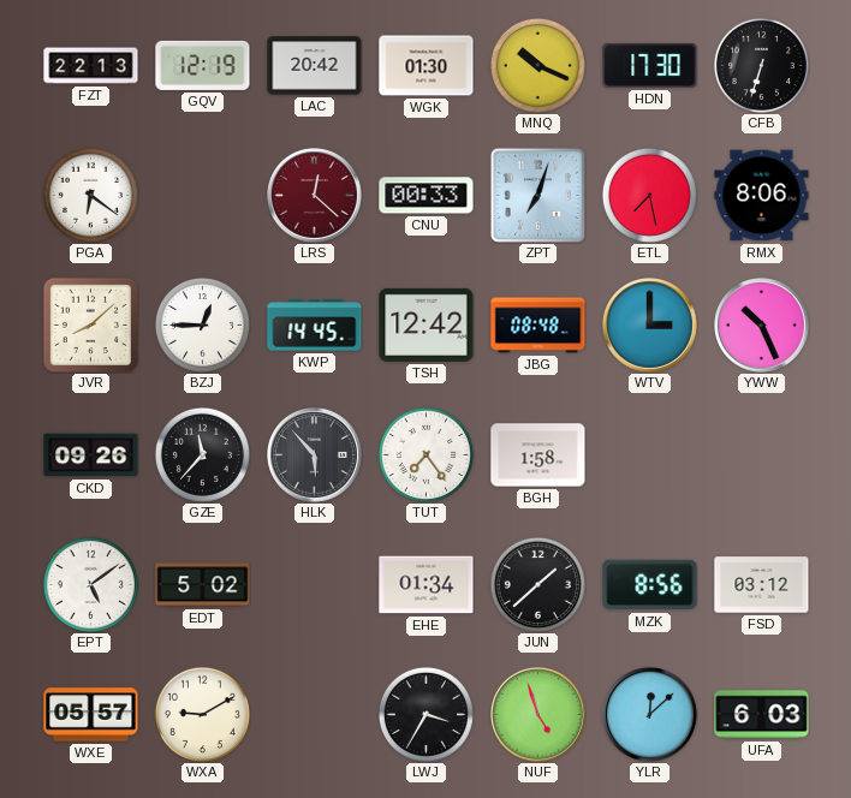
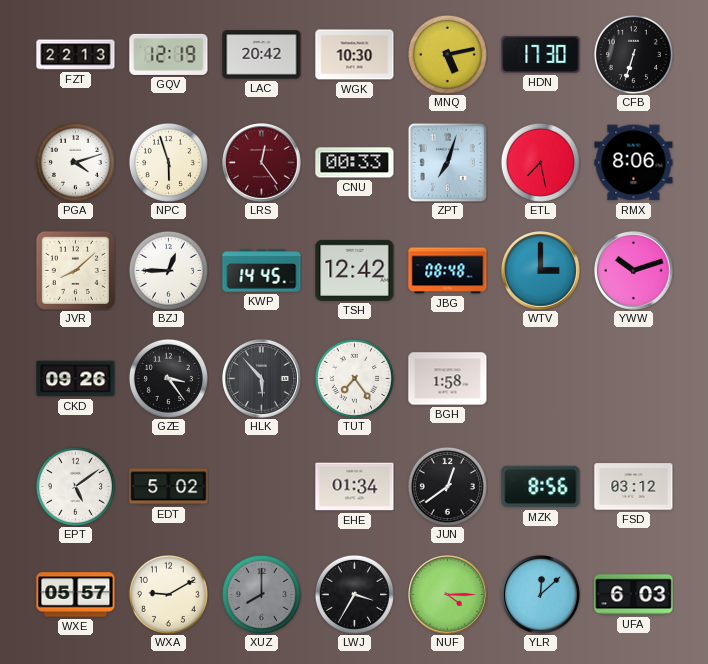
WGK: 01:30 -> 10:30 (355, 55)
MNQ: 10:19 -> 5:13 (447, 54)
PGA: 6:21 -> 4:12 (75, 162)
NPC: none -> 5:57 (168, 162)
LRS: 12:22 -> 12:24 (262, 163)
YWW: 10:26 -> 10:12 (634, 271)
GZE: 11:37 -> 3:24 (168, 378)
JUN: 1:38 -> 12:39 (447, 486)
XUZ: none -> 8:00 (261, 594)
NUF: 4:57 -> 4:15 (448, 595)
